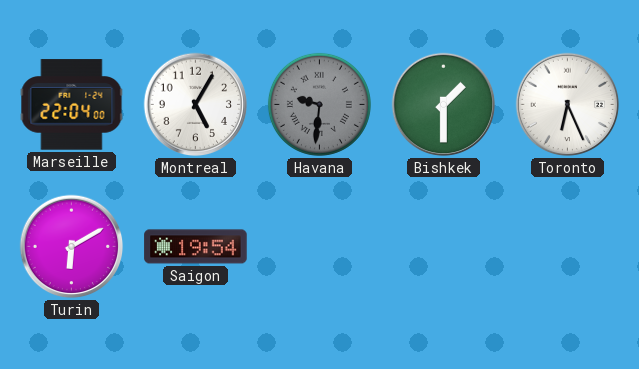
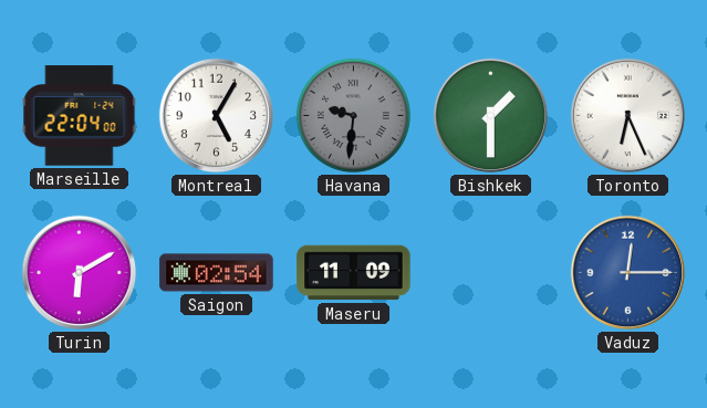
Saigon: 19:54 -> 02:54 (217, 273)
Maseru: none -> 11:09 (354, 273)
Vaduz: none -> 12:15 (628, 273)
